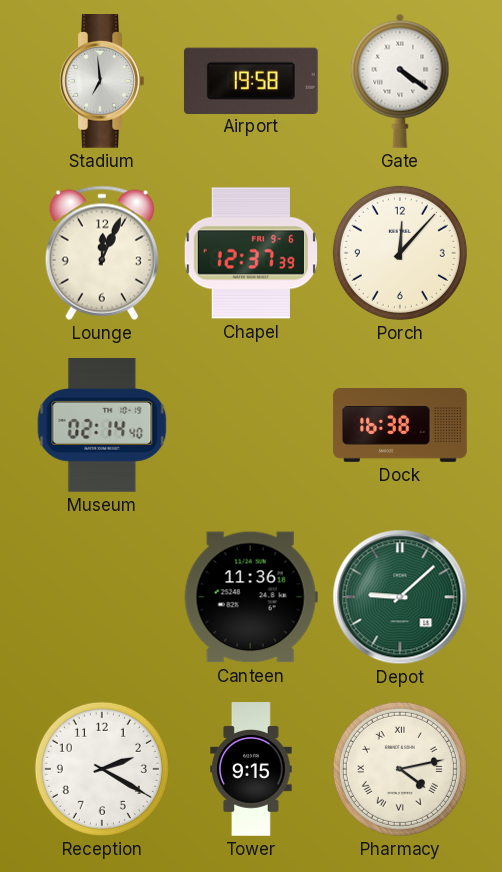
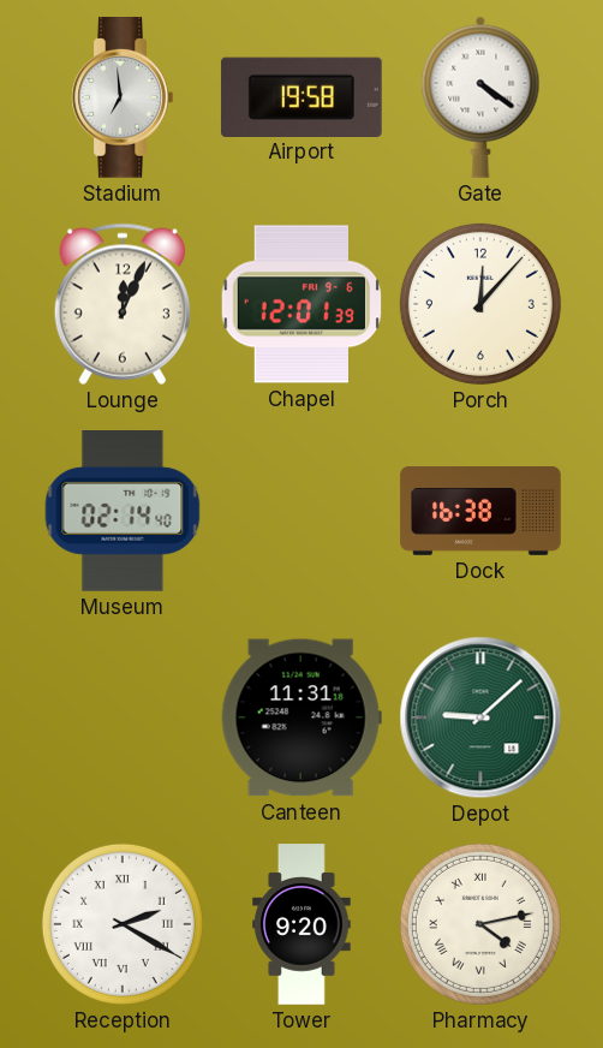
Chapel: 12:37 -> 12:01 (301, 304)
Canteen: 11:36 -> 11:31 (301, 717)
Reception numerals: Arabic -> Roman (123, 924)
Tower: 9:15 -> 9:20 (301, 924)
